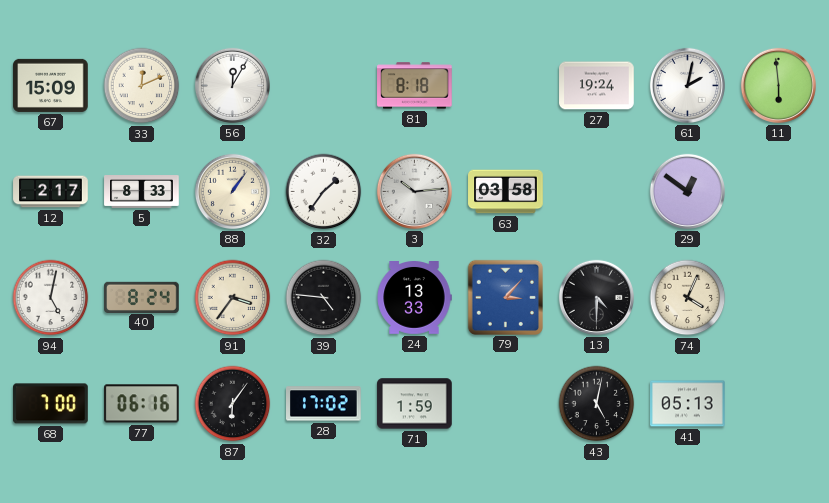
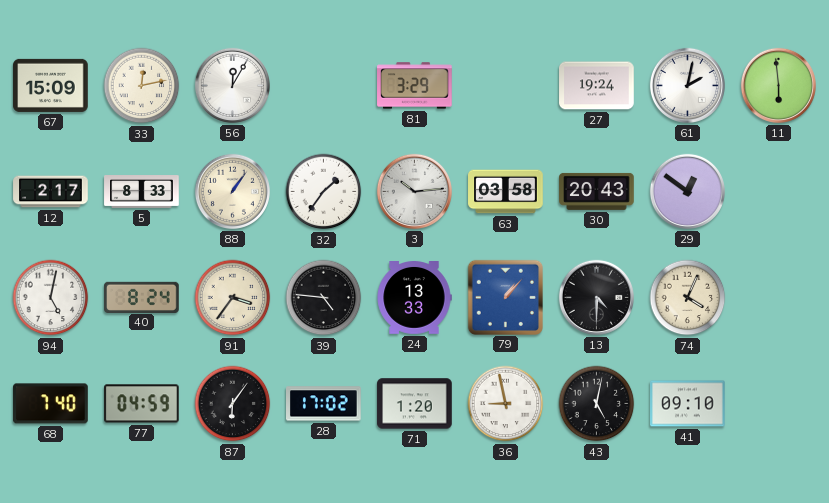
33: 12:11 -> 12:13 (142, 86)
81: 8:18 -> 3:29 (415, 86)
30: none -> 20:43 (597, 191)
79: 3:07 -> 1:07 (505, 297)
68: 7:00 -> 7:40 (51, 404)
77: 06:16 -> 04:59 (142, 404)
71: 1:59 -> 1:20 (415, 404)
36: none -> 8:58 (506, 404)
41: 05:13 -> 09:10 (688, 404)
